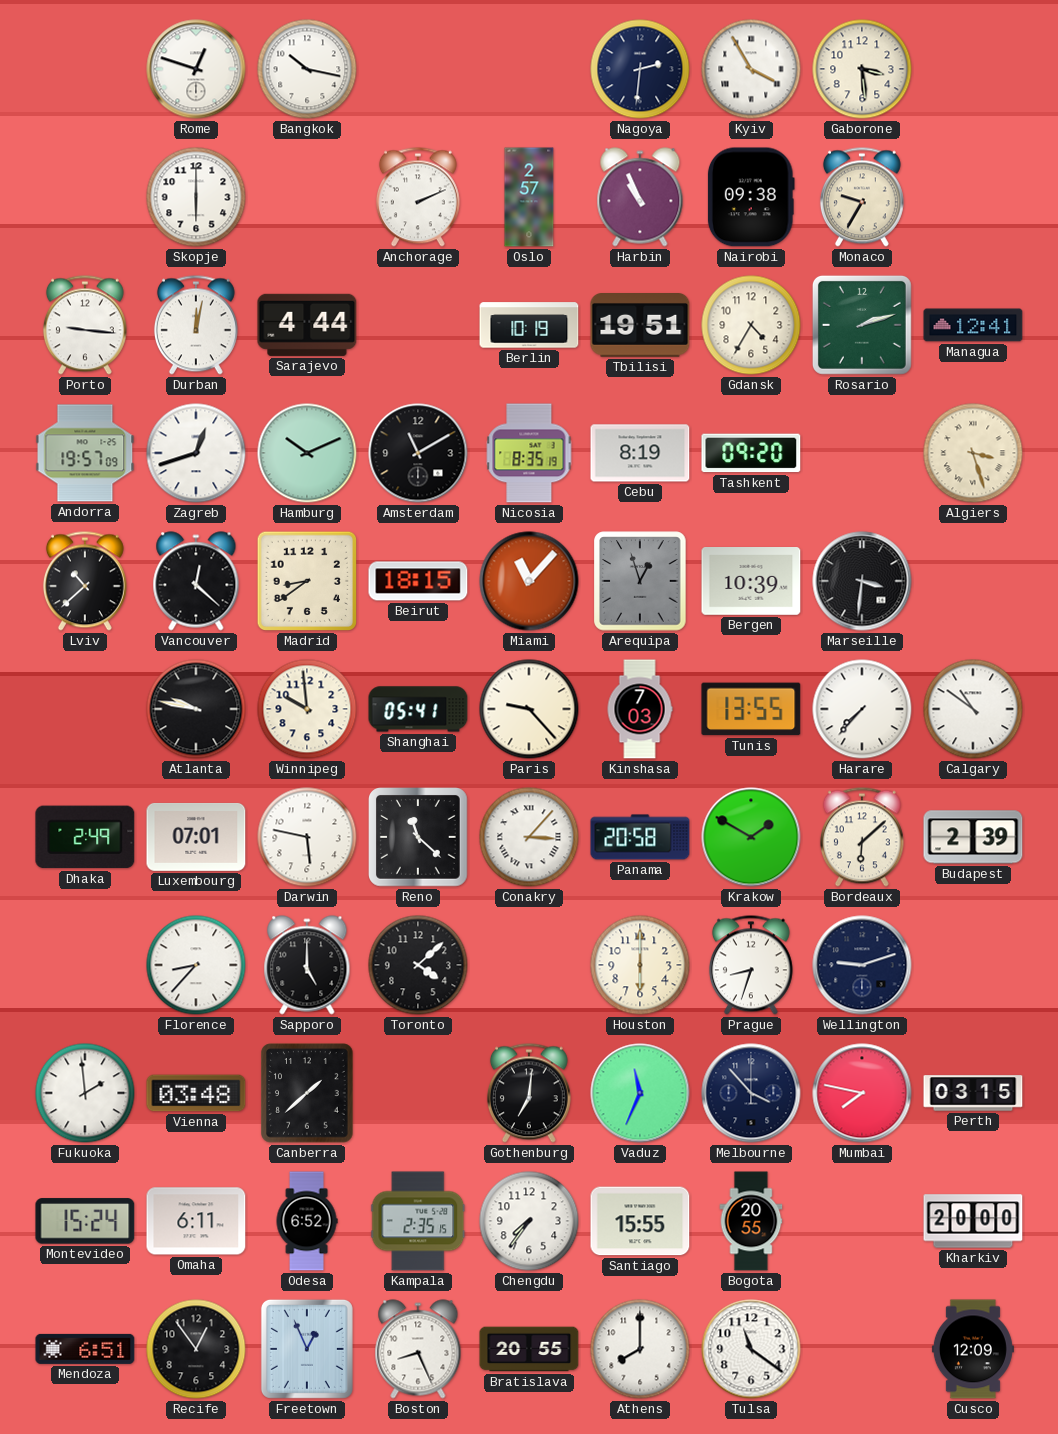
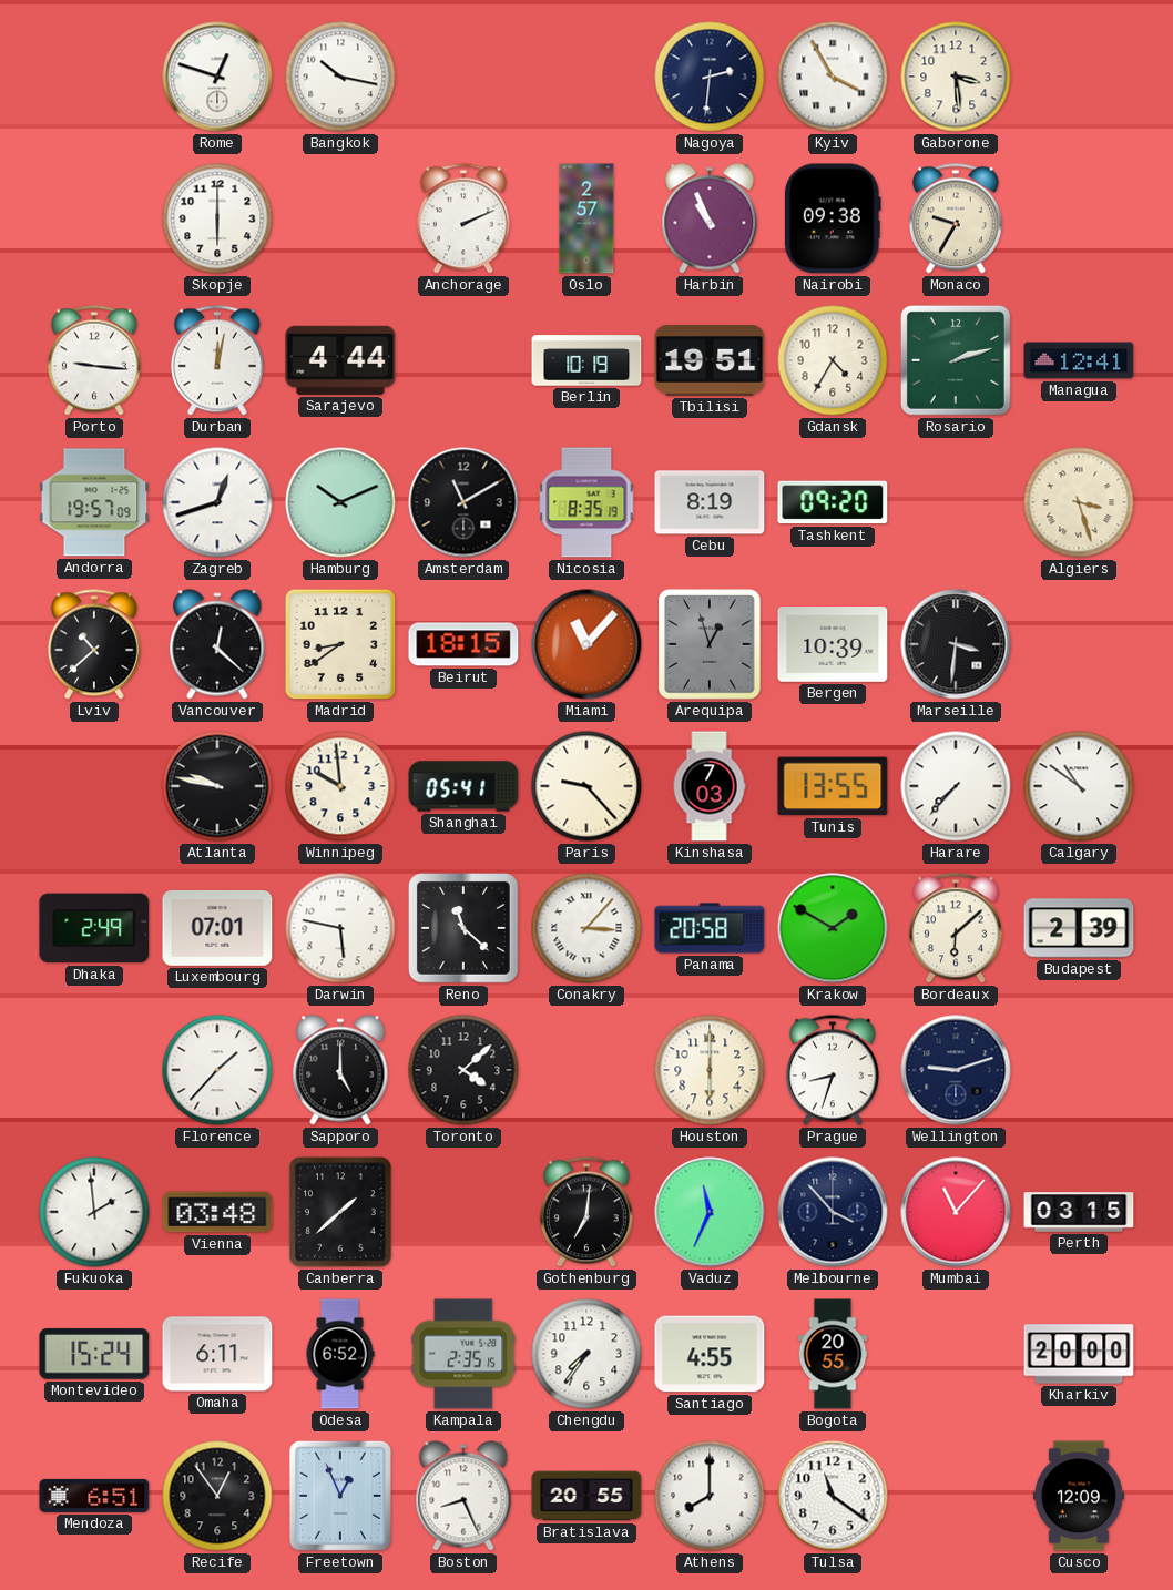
Florence: 8:37 -> 1:37 (217, 1070)
Mumbai: 7:47 -> 11:07 (956, 1212)
Santiago: 15:55 -> 4:55 (710, 1354)
